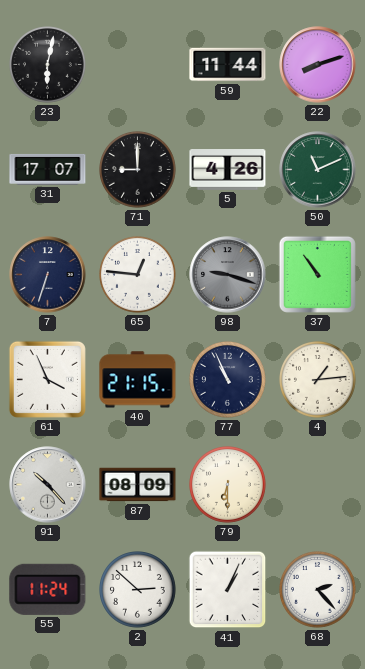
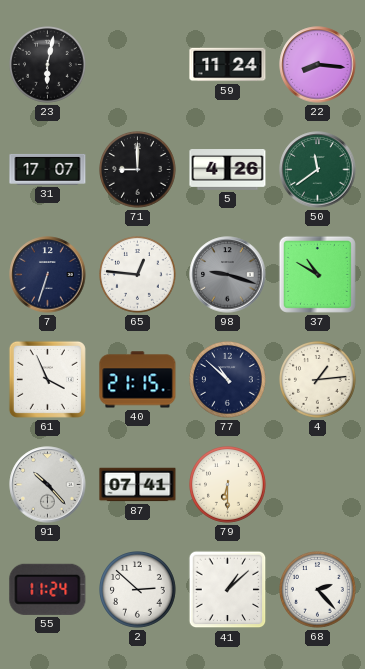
59: 11:44 -> 11:24 (228, 65)
22: 8:12 -> 8:16 (318, 65)
50: 11:11 -> 11:39 (318, 170)
37: 10:54 -> 10:50 (317, 274)
77: 10:56 -> 10:52 (228, 380)
87: 08:09 -> 07:41 (138, 485)
41: 1:04 -> 1:08 (228, 590)
